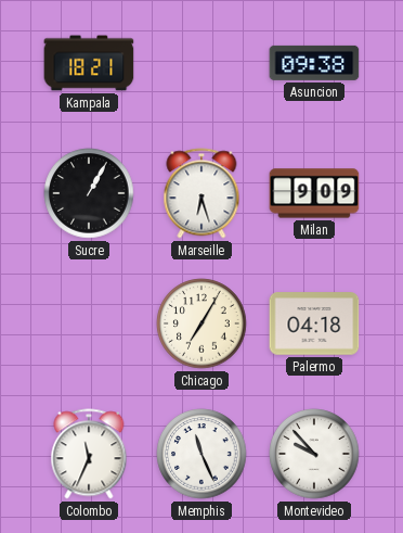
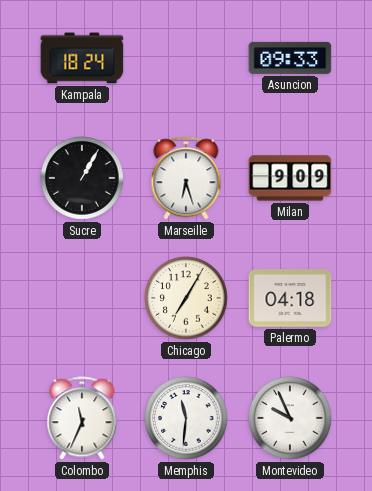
Kampala: 18:21 -> 18:24 (82, 58)
Asuncion: 09:38 -> 09:33 (290, 58)
Memphis: 11:26 -> 11:31 (186, 418)
Montevideo: 9:53 -> 9:56 (290, 418)
